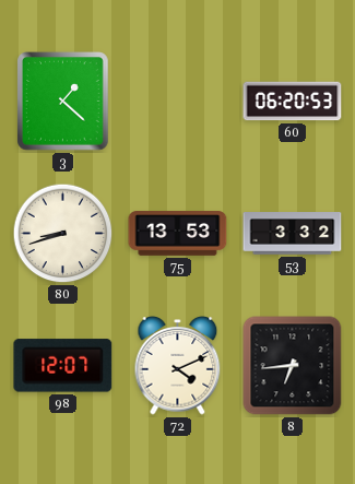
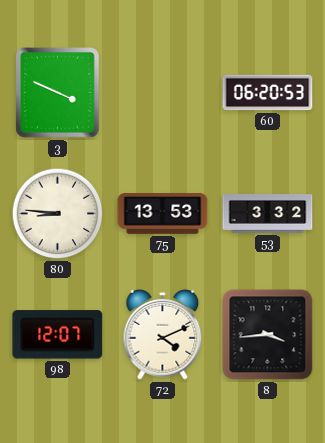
3: 1:22 -> 3:49 (58, 93)
80: 8:42 -> 8:46 (58, 214)
8: 6:44 -> 3:44 (268, 335)
